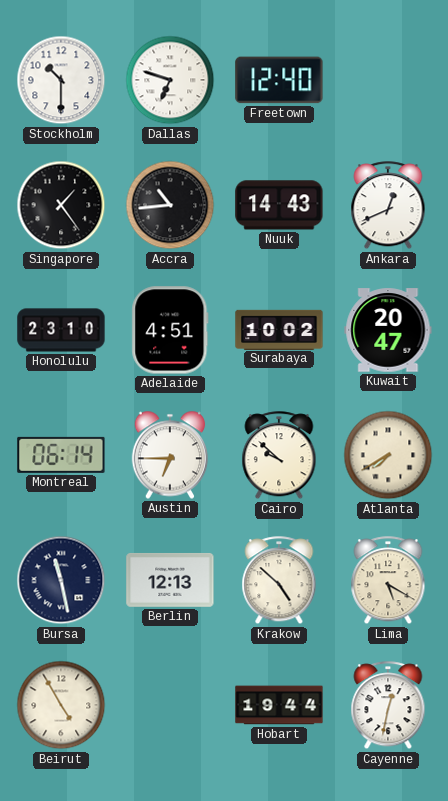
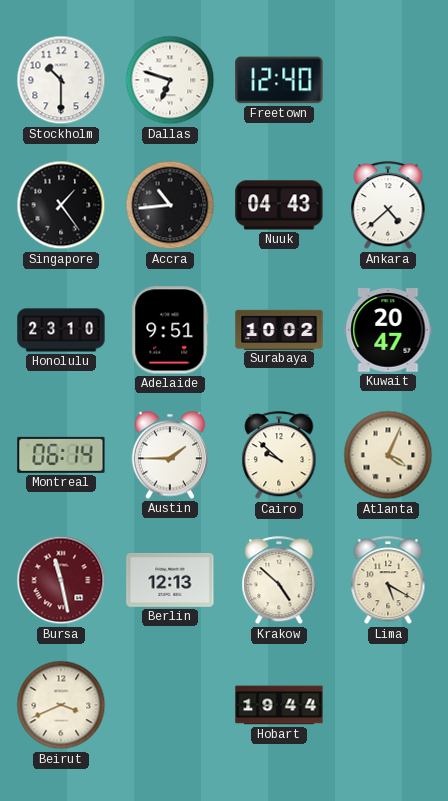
Nuuk: 14:43 -> 04:43 (279, 205)
Ankara: 12:41 -> 4:38 (388, 206)
Adelaide: 4:51 -> 9:51 (170, 330)
Austin: 6:45 -> 1:45 (170, 455)
Atlanta: 7:40 -> 4:04 (388, 455)
Bursa dial: navy -> burgundy (61, 580)
Beirut: 4:55 -> 3:41 (61, 705)
Cayenne: 12:32 -> none (388, 706)
